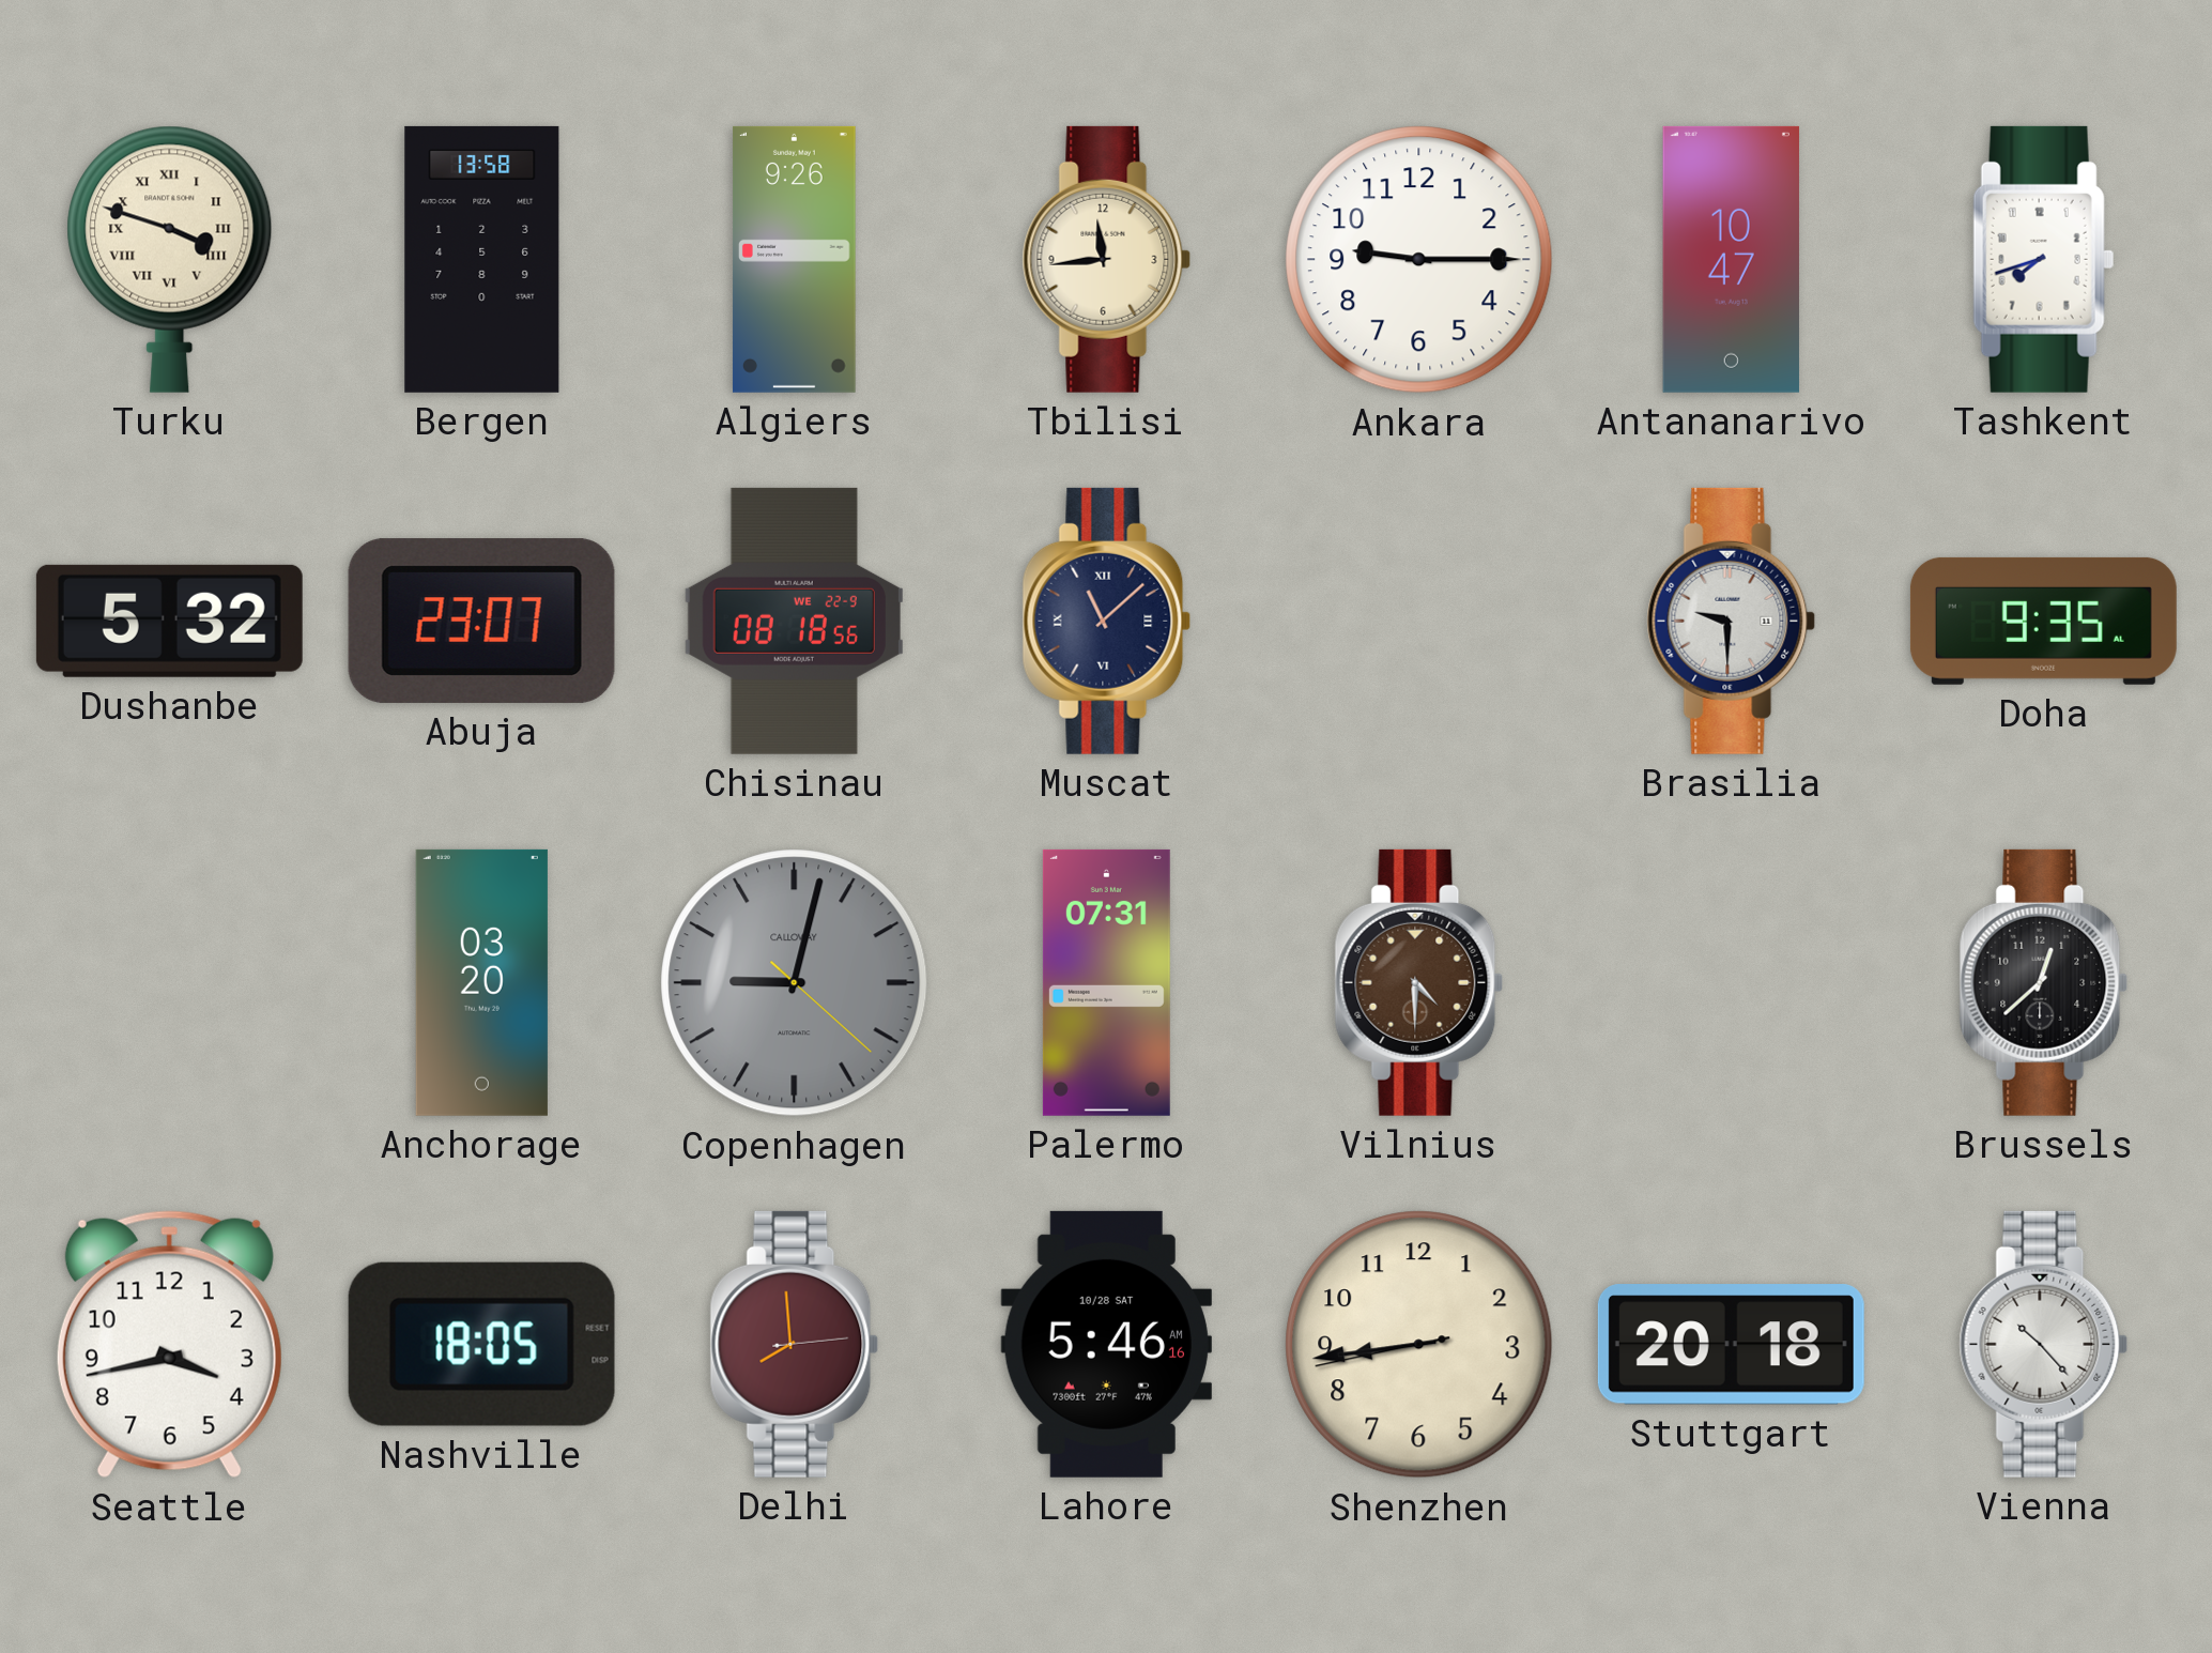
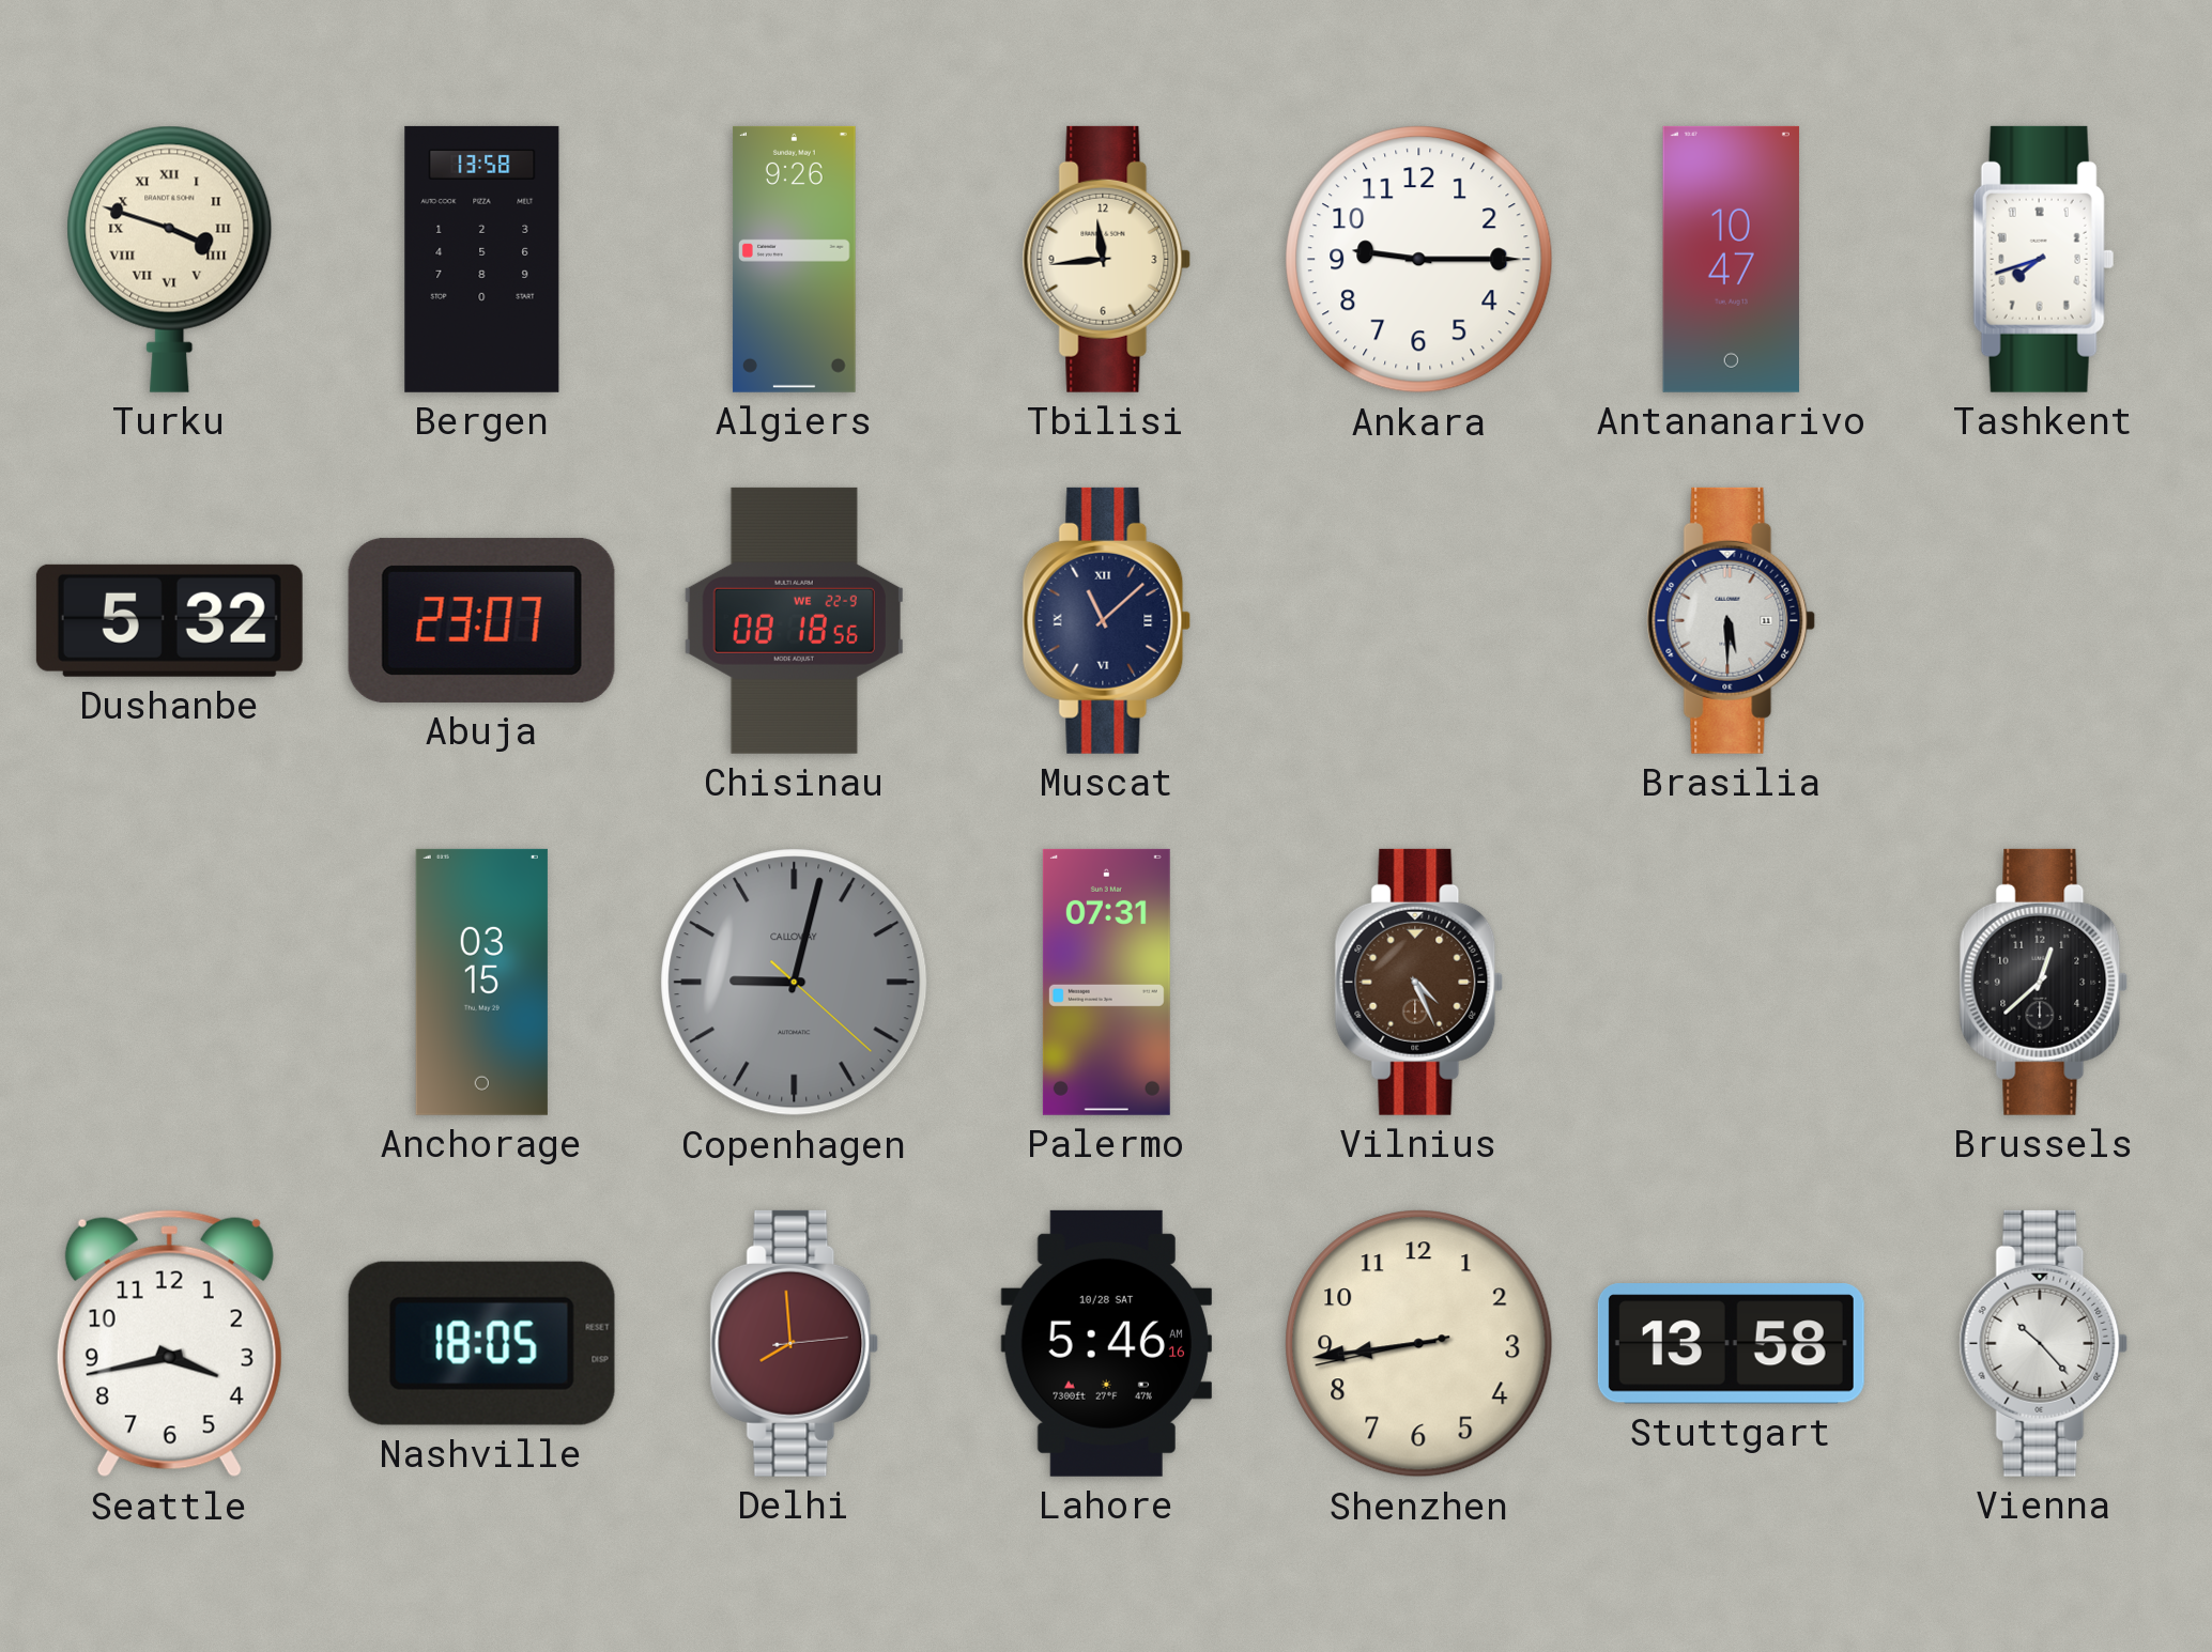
Brasilia: 9:30 -> 5:30 (1732, 620)
Doha: 9:35 -> none (2043, 621)
Anchorage: 03:20 -> 03:15 (481, 982)
Vilnius: 4:30 -> 4:26 (1419, 982)
Stuttgart: 20:18 -> 13:58 (1731, 1344)
